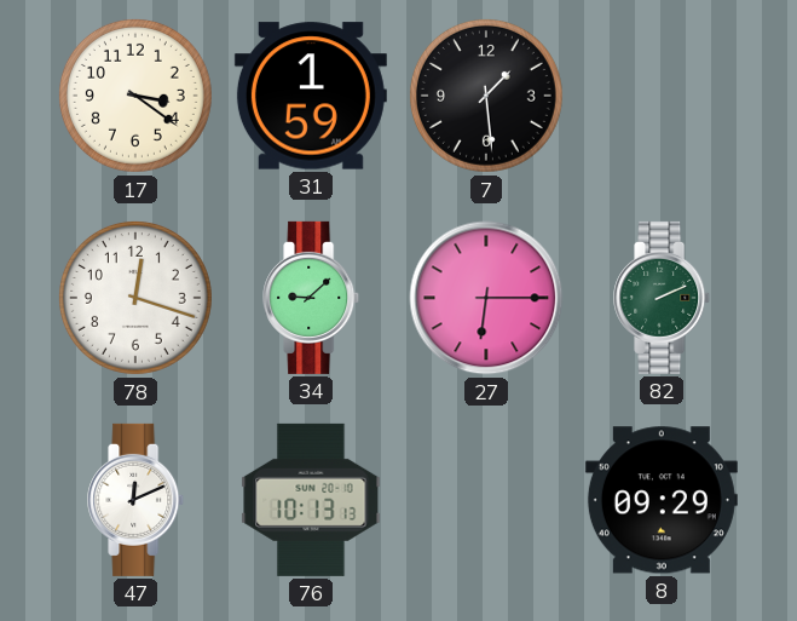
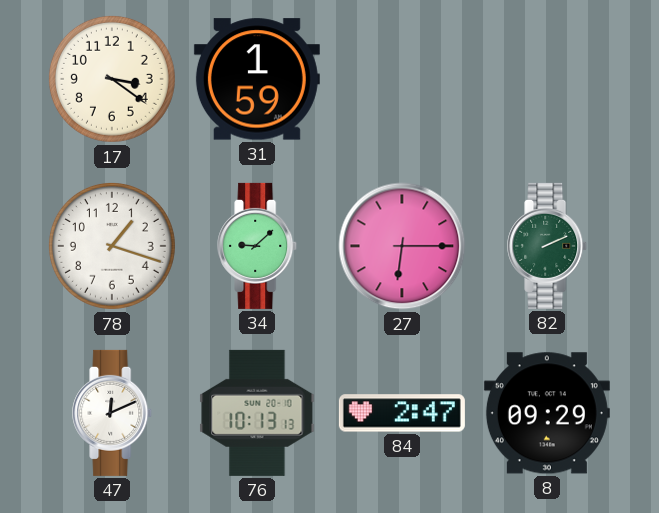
7: 1:29 -> none (486, 96)
78: 12:18 -> 1:18 (112, 246)
84: none -> 2:47 (402, 413)
